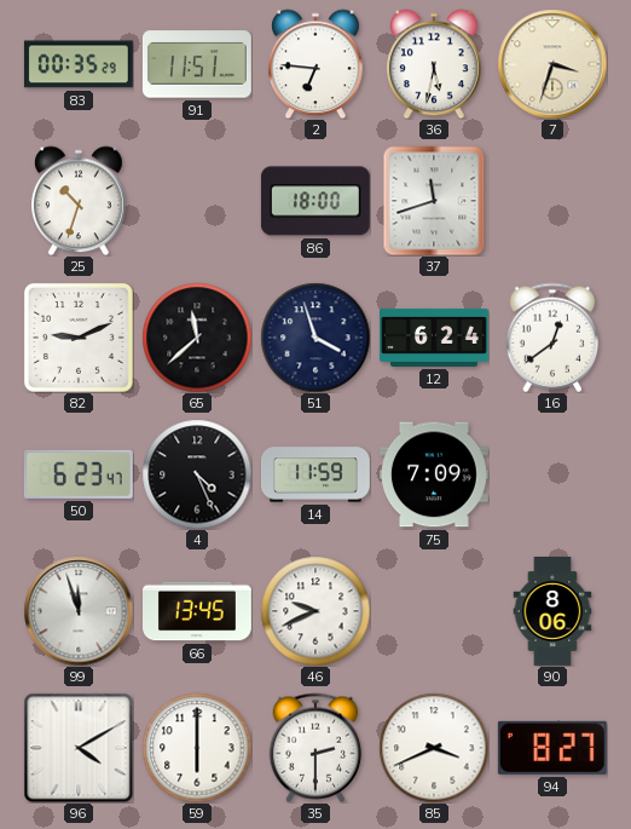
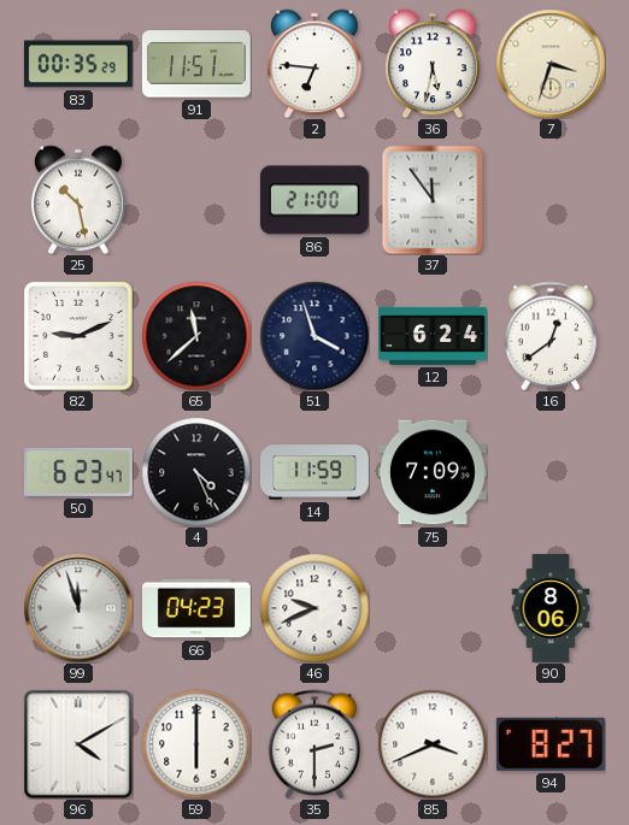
25: 10:33 -> 10:28 (80, 200)
86: 18:00 -> 21:00 (314, 200)
37: 11:42 -> 11:54 (433, 200)
66: 13:45 -> 04:23 (198, 608)
